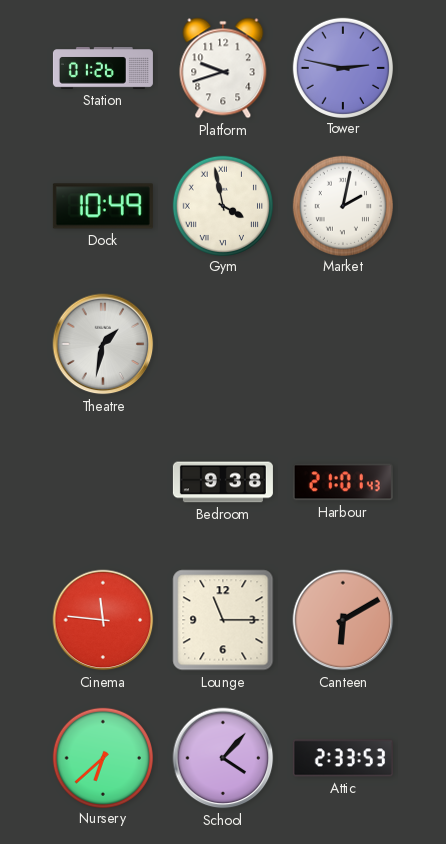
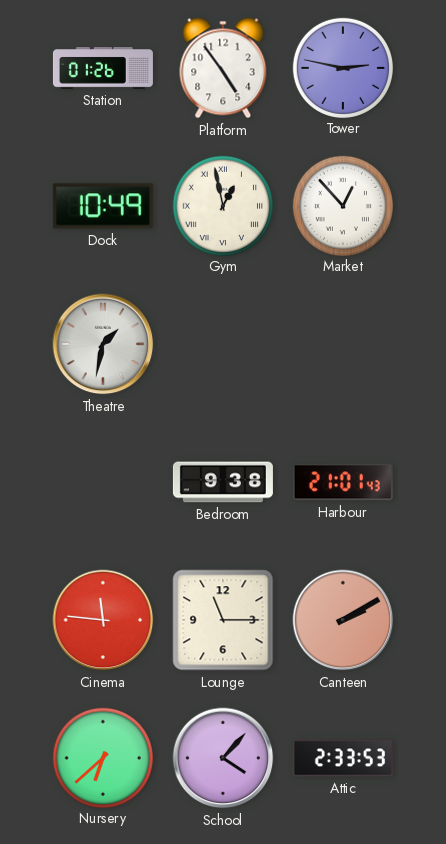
Platform: 9:42 -> 4:54 (223, 68)
Gym: 3:58 -> 12:58 (222, 205)
Market: 2:02 -> 12:53 (342, 205)
Canteen: 6:10 -> 2:10 (343, 620)
